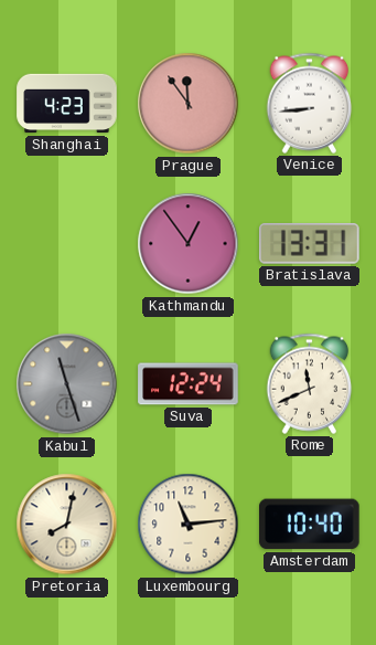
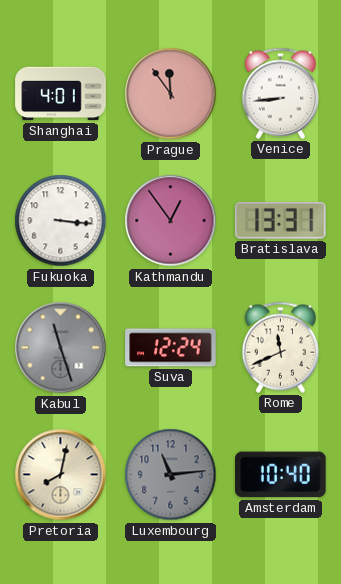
Shanghai: 4:23 -> 4:01 (61, 94)
Fukuoka: none -> 3:16 (61, 221)
Luxembourg dial: cream -> grey (171, 475)
